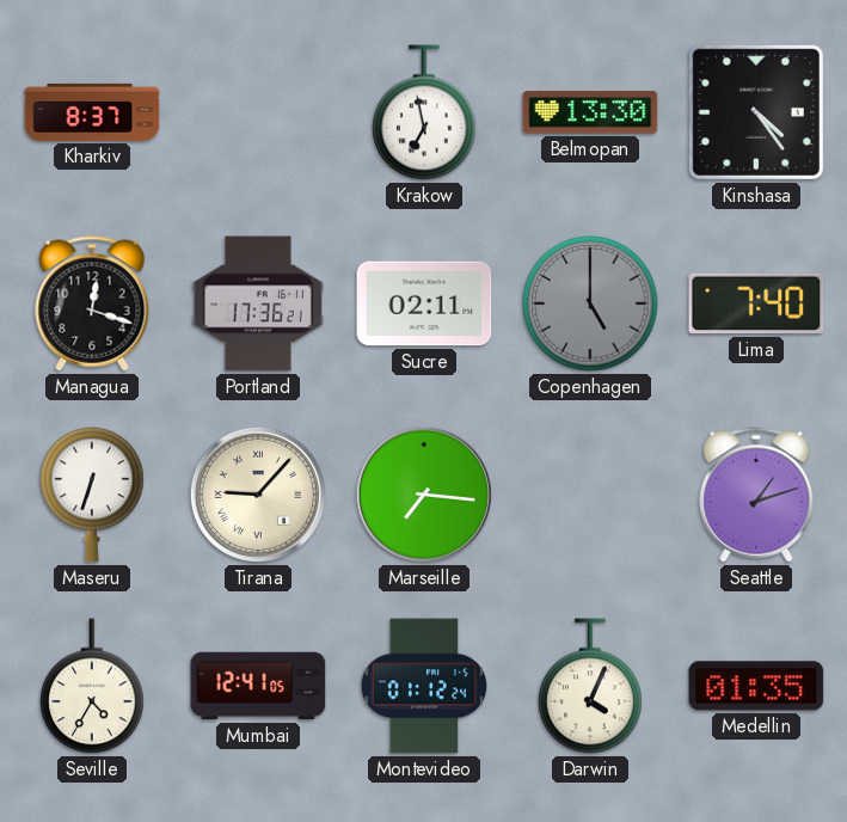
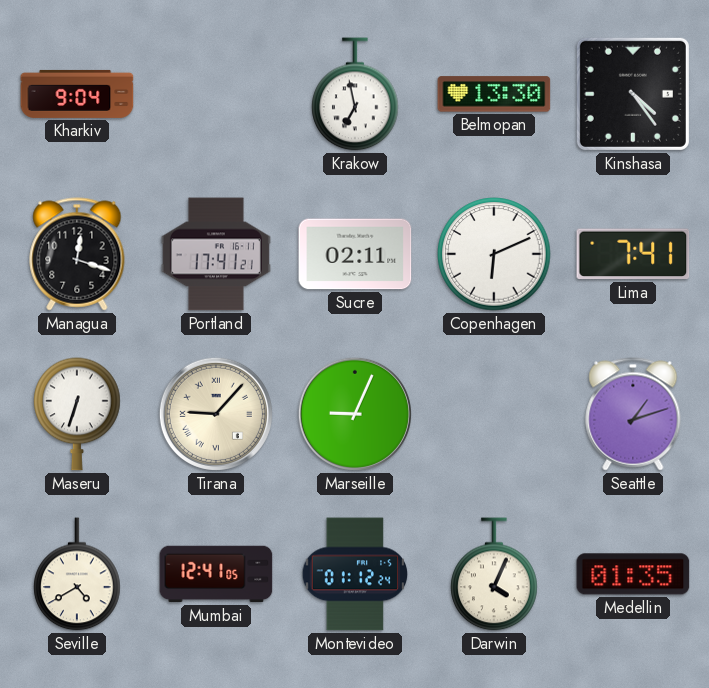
Kharkiv: 8:37 -> 9:04 (77, 94)
Portland: 17:36 -> 17:41 (216, 254)
Copenhagen: 5:00 -> 6:11 (494, 254)
Copenhagen dial: grey -> white (494, 254)
Lima: 7:40 -> 7:41 (633, 254)
Marseille: 7:16 -> 9:04 (355, 414)
Seville: 4:35 -> 4:40 (77, 574)
